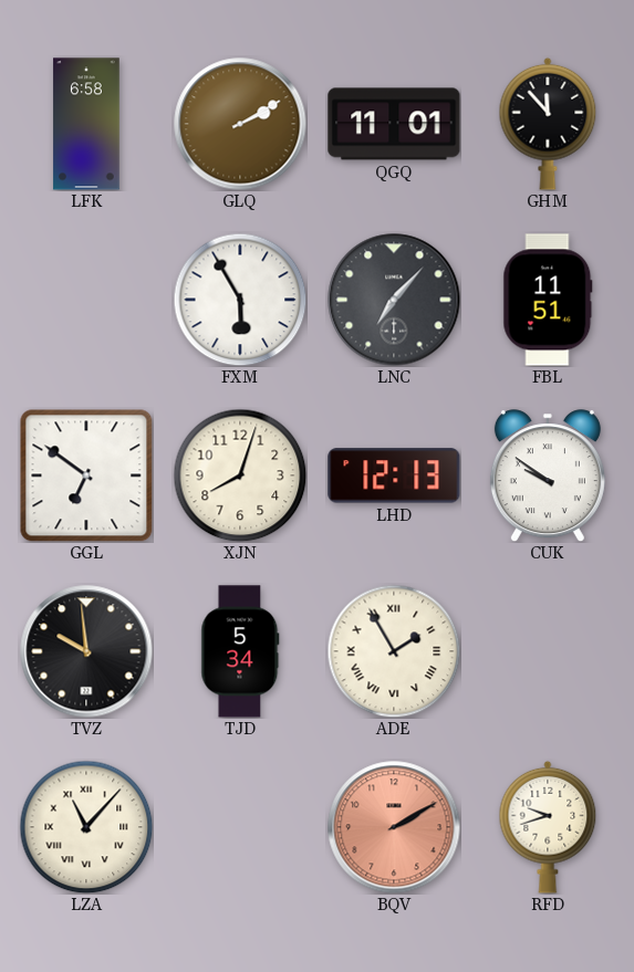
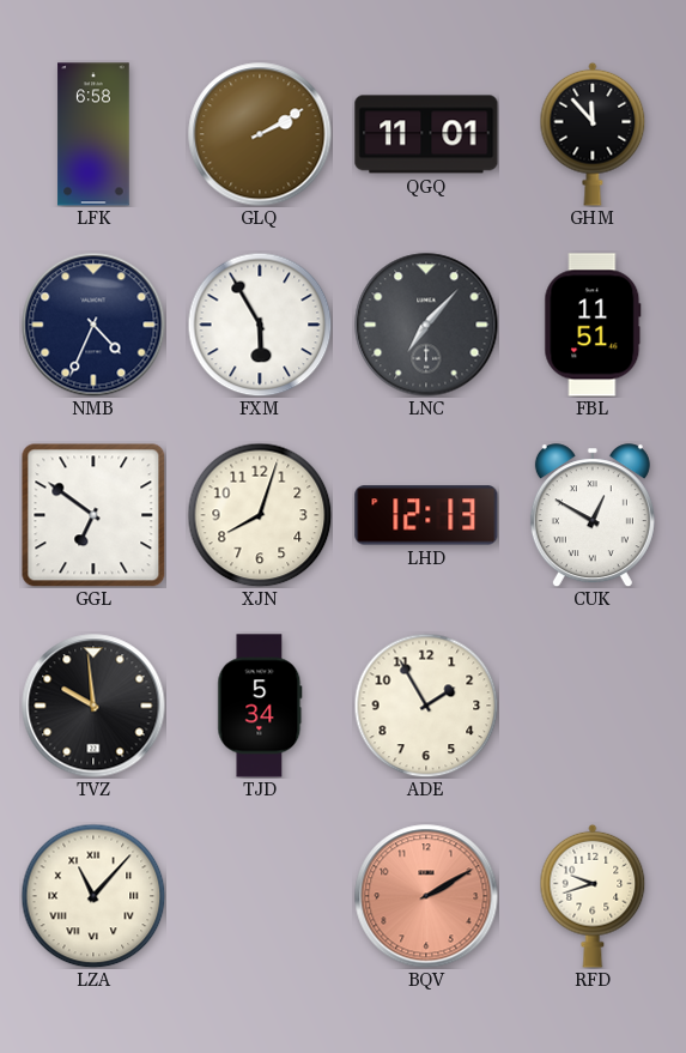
NMB: none -> 4:34 (93, 325)
CUK: 9:51 -> 12:50 (593, 515)
ADE numerals: Roman -> Arabic (426, 706)
